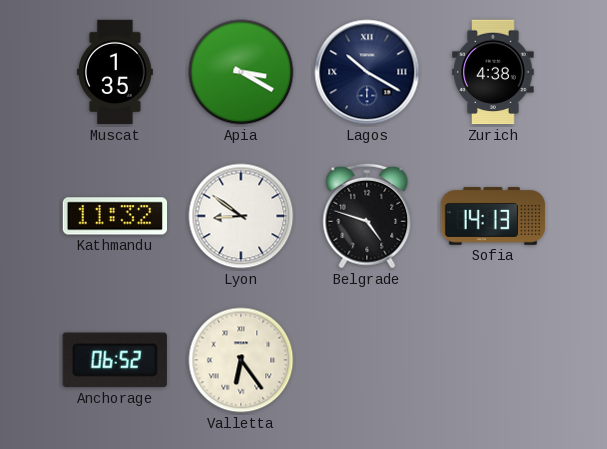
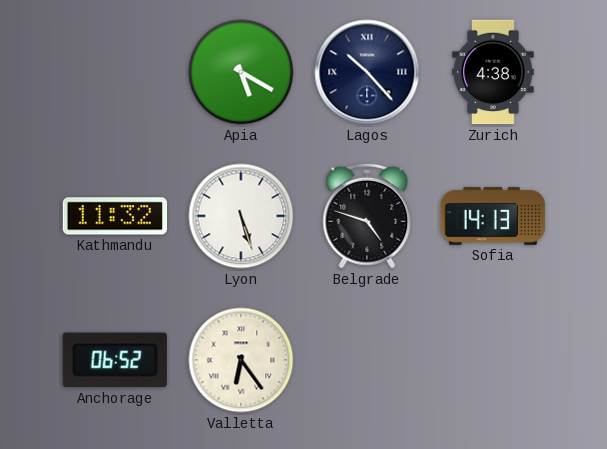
Muscat: 1:35 -> none (115, 72)
Apia: 3:20 -> 5:20 (241, 72)
Lagos: 10:20 -> 10:23 (367, 72)
Lyon: 8:51 -> 5:27 (241, 216)
